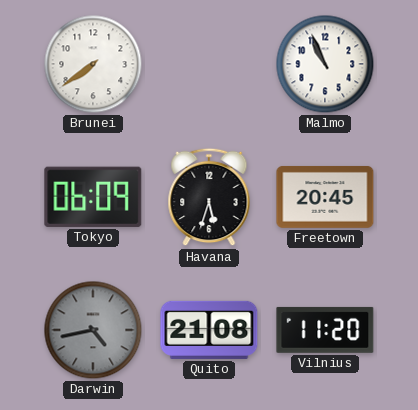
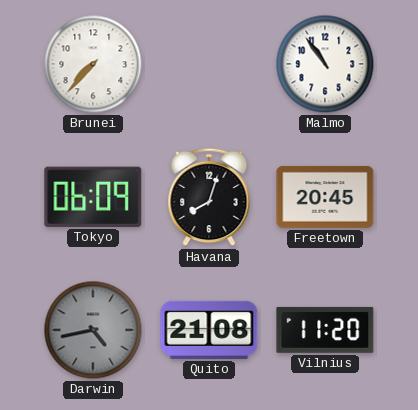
Brunei: 7:39 -> 7:37 (93, 64)
Malmo: 10:56 -> 10:54 (325, 64)
Havana: 5:33 -> 8:03 (209, 197)
